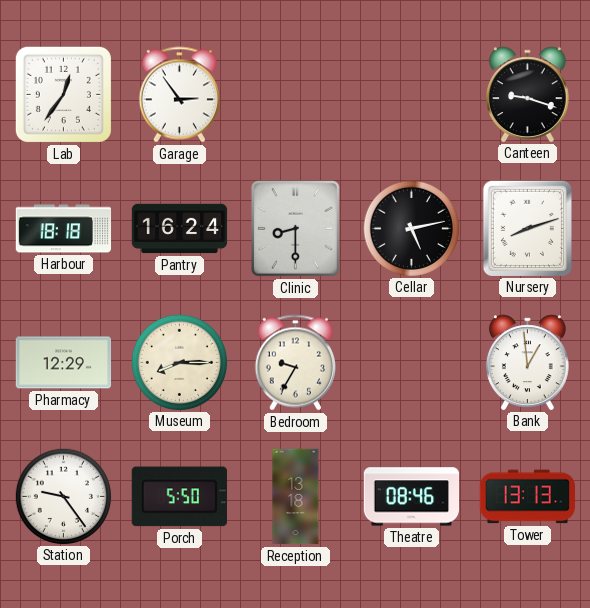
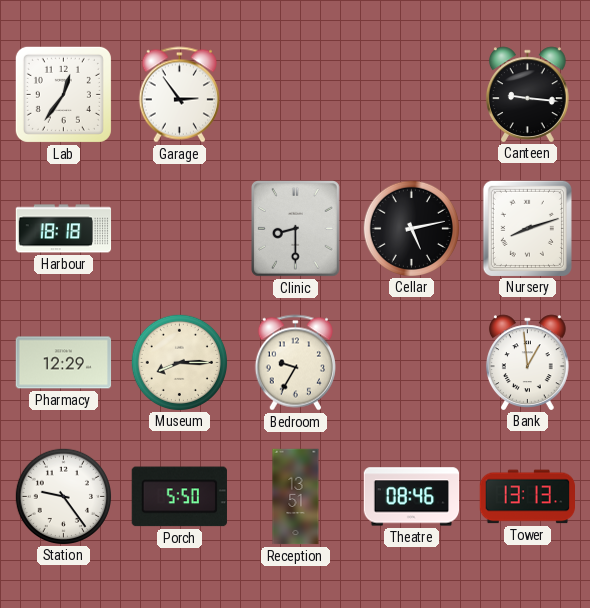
Canteen: 9:18 -> 9:16 (527, 94)
Pantry: 16:24 -> none (180, 229)
Reception: 13:18 -> 13:51 (296, 497)
